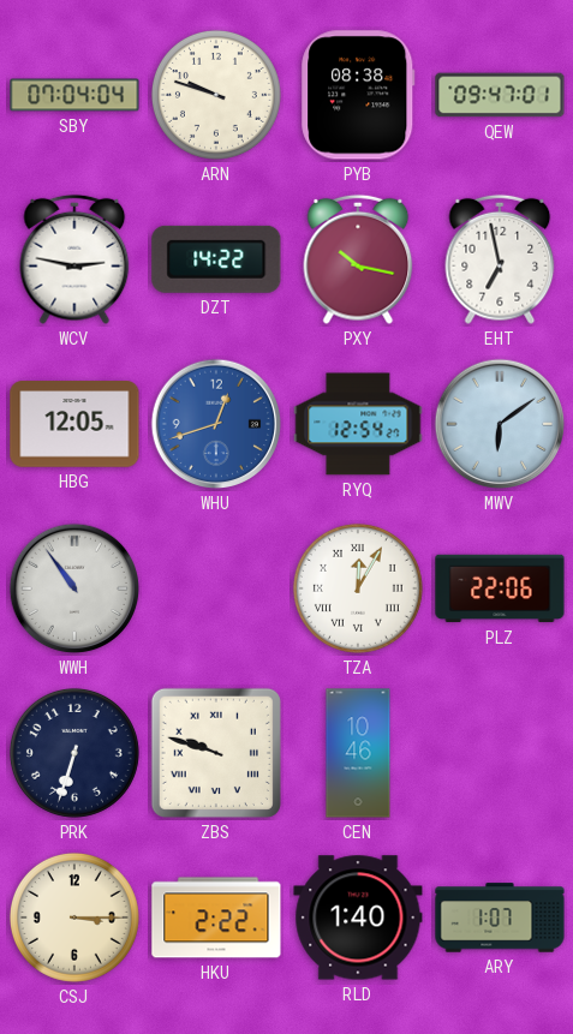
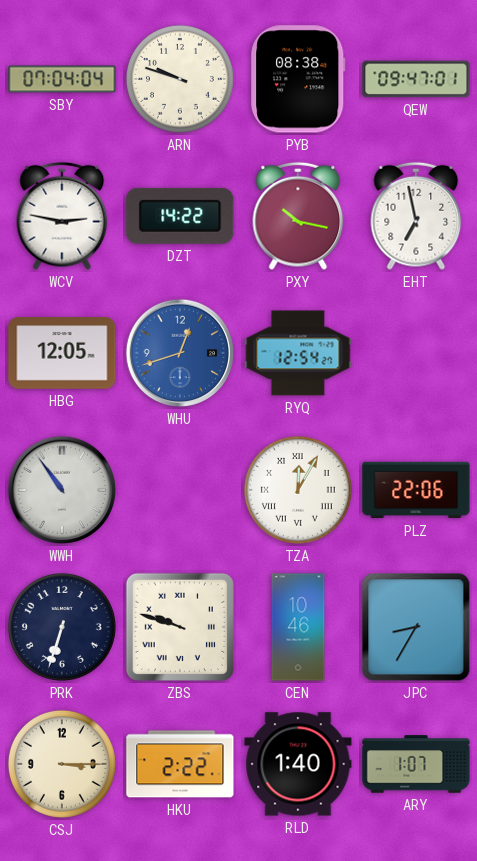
MWV: 6:09 -> none (500, 424)
JPC: none -> 8:35 (416, 627)
